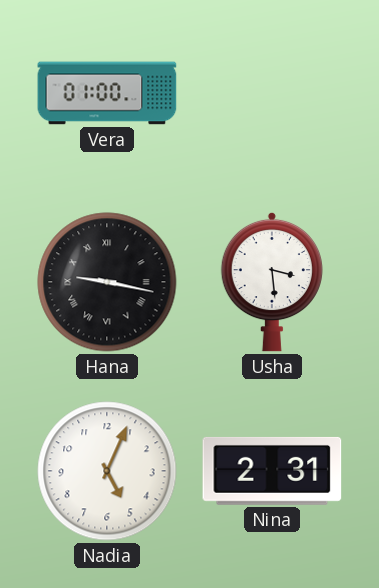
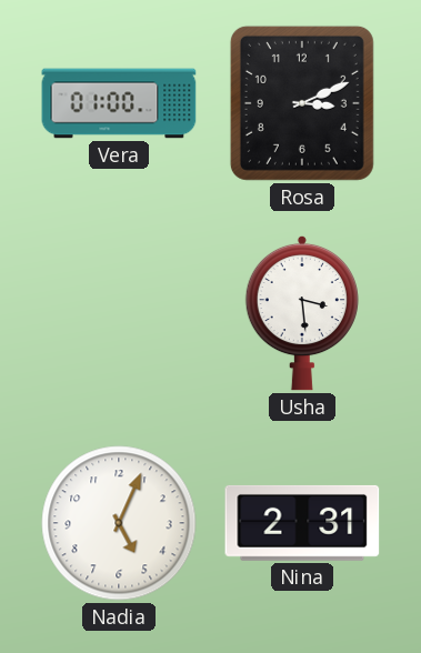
Rosa: none -> 3:11 (302, 103)
Hana: 9:17 -> none (107, 282)
